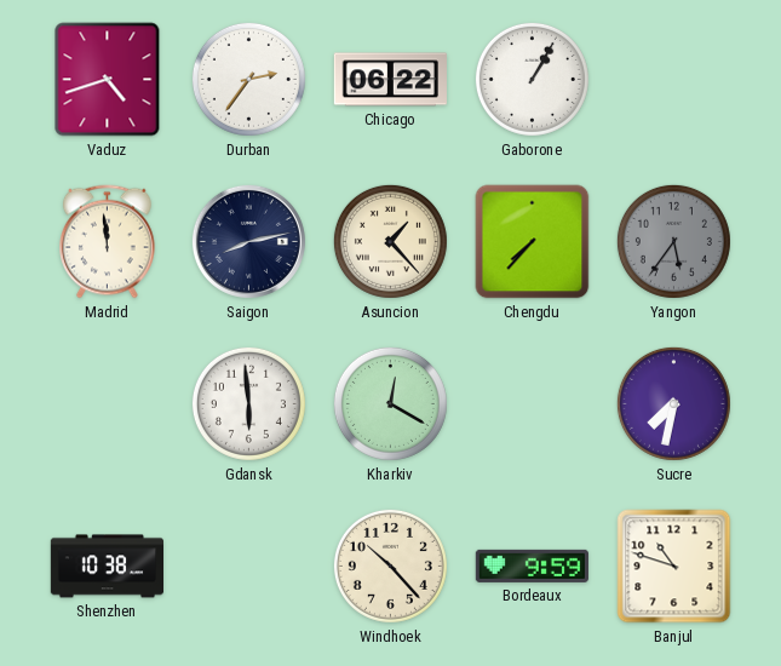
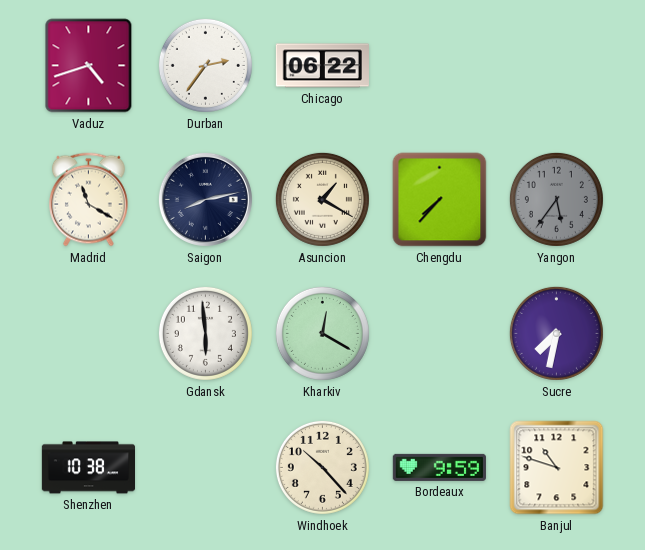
Gaborone: 1:05 -> none (532, 79)
Madrid: 11:59 -> 11:20 (89, 200)
Asuncion: 1:23 -> 1:20 (322, 199)
